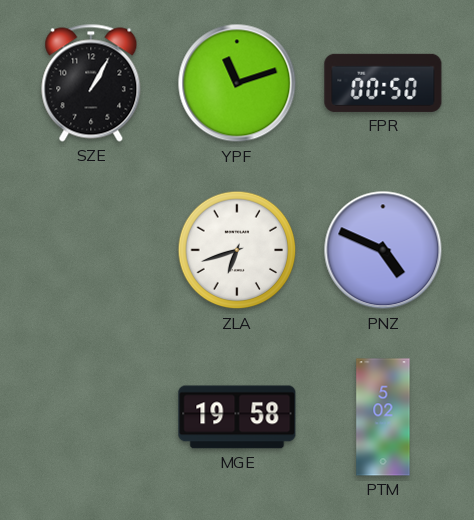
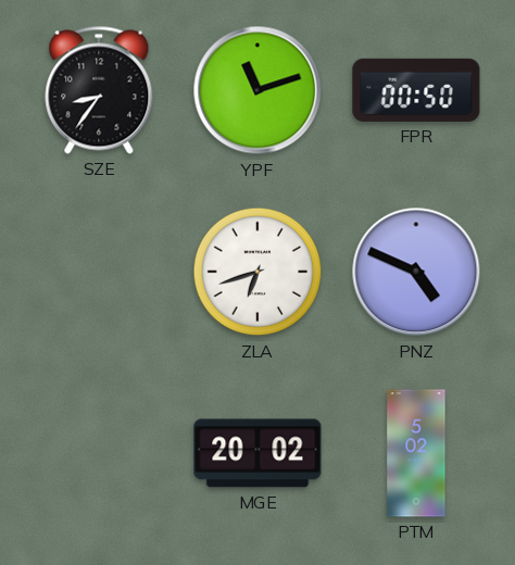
SZE: 1:05 -> 8:36 (99, 90)
MGE: 19:58 -> 20:02 (257, 453)
